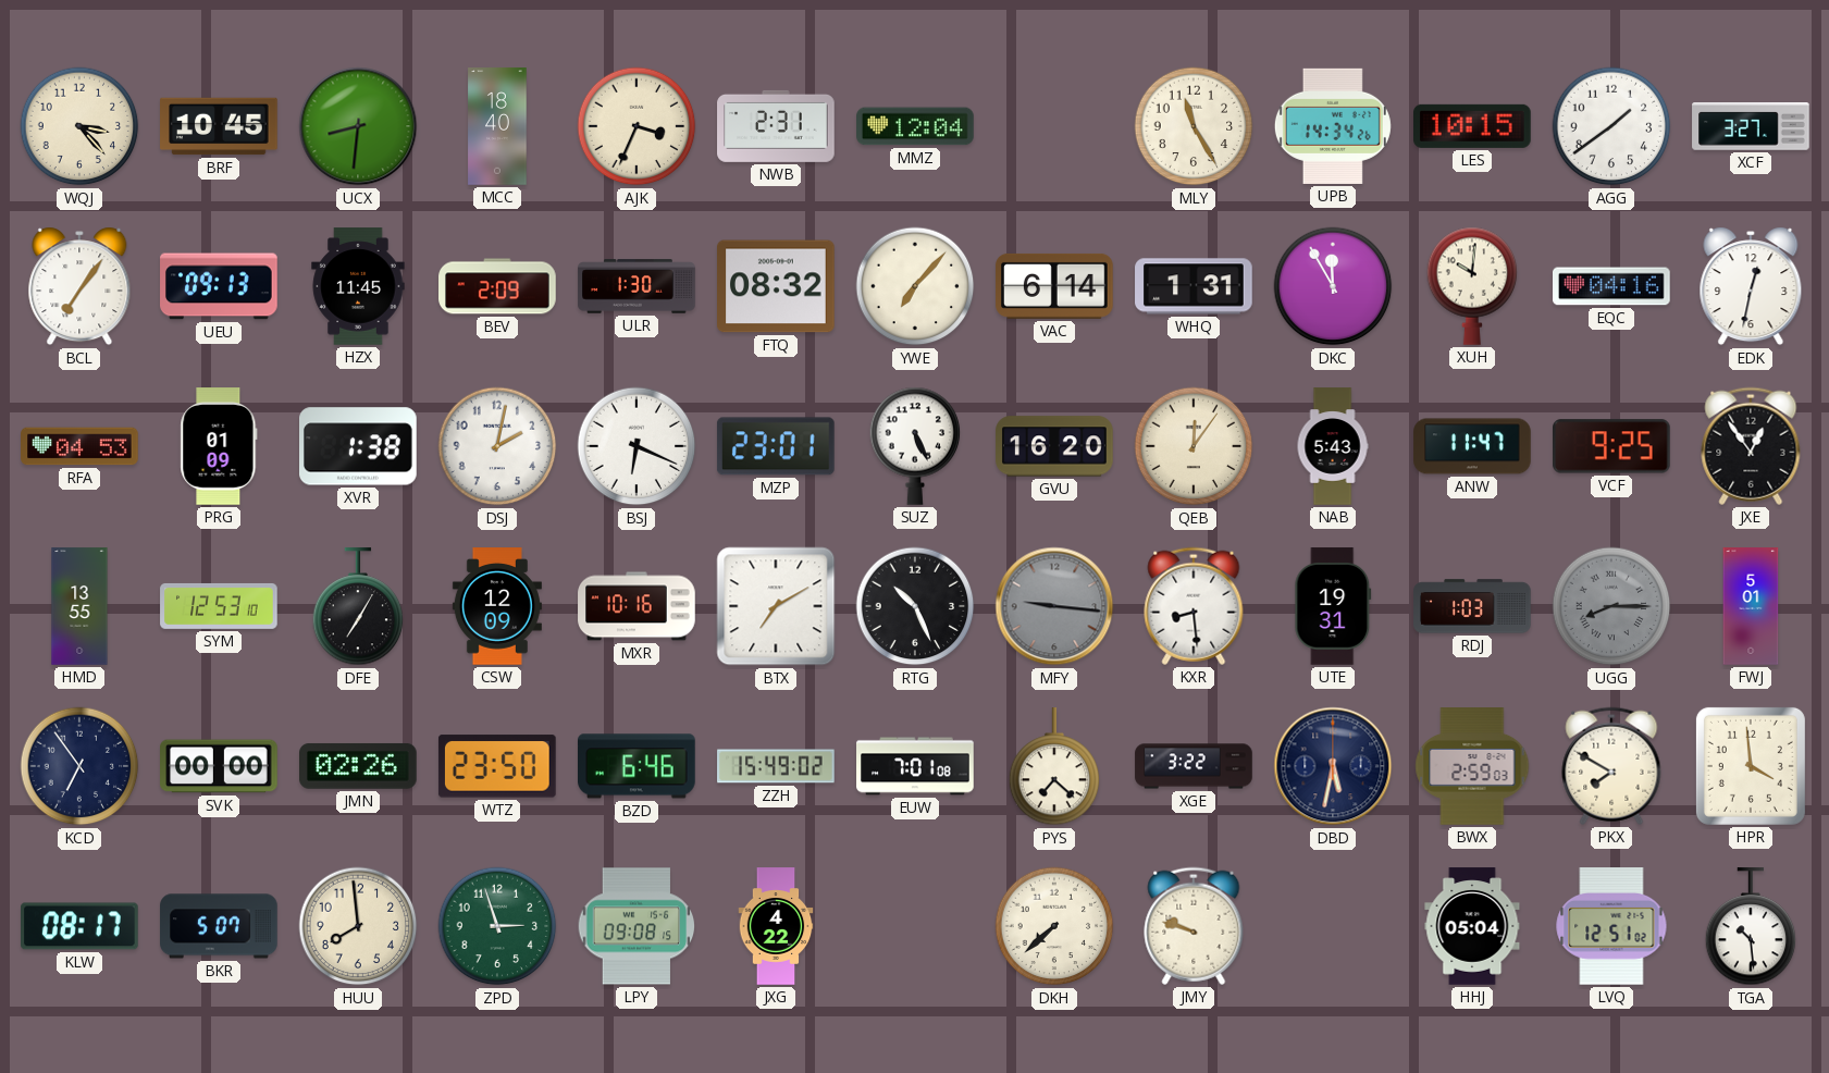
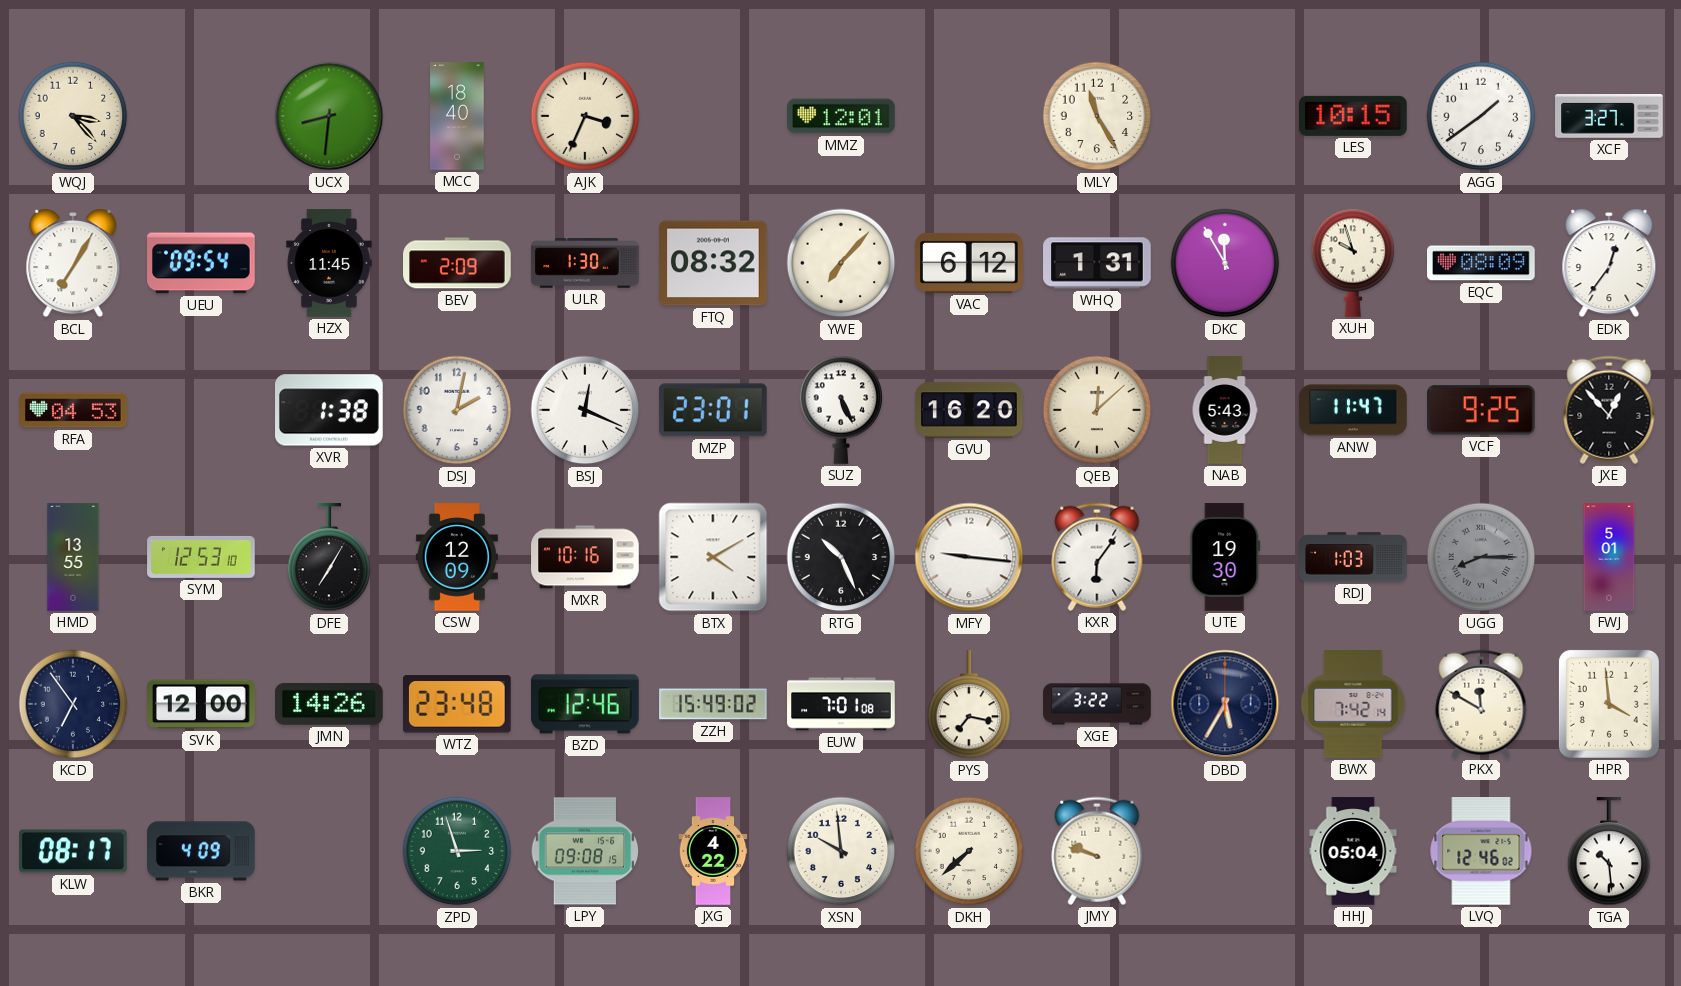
BRF: 10:45 -> none (219, 126)
NWB: 2:31 -> none (776, 126)
MMZ: 12:04 -> 12:01 (841, 116)
UPB: 14:34 -> none (1333, 126)
BCL: 7:06 -> 7:05 (73, 263)
UEU: 09:13 -> 09:54 (201, 263)
VAC: 6:14 -> 6:12 (969, 263)
XUH: 10:01 -> 9:57 (1353, 263)
EQC: 04:16 -> 08:09 (1481, 263)
EDK: 12:32 -> 12:36 (1609, 263)
PRG: 01:09 -> none (219, 446)
BSJ: 6:19 -> 12:19 (585, 410)
QEB: 12:06 -> 12:08 (1097, 410)
JXE: 12:54 -> 12:53 (1609, 410)
BTX: 7:10 -> 4:10 (713, 557)
MFY dial: grey -> white (969, 557)
KXR: 8:29 -> 6:06 (1097, 557)
UTE: 19:31 -> 19:30 (1225, 557)
SVK: 00:00 -> 12:00 (201, 704)
JMN: 02:26 -> 14:26 (330, 704)
WTZ: 23:50 -> 23:48 (457, 704)
BZD: 6:46 -> 12:46 (586, 704)
PYS: 7:22 -> 7:17 (969, 705)
DBD: 5:32 -> 5:35 (1225, 704)
BWX: 2:59 -> 7:42 (1353, 704)
PKX: 7:50 -> 11:50 (1481, 704)
BKR: 5:07 -> 4:09 (201, 851)
HUU: 7:59 -> none (358, 926)
XSN: none -> 9:59 (841, 851)
LVQ: 12:51 -> 12:46 (1481, 852)
